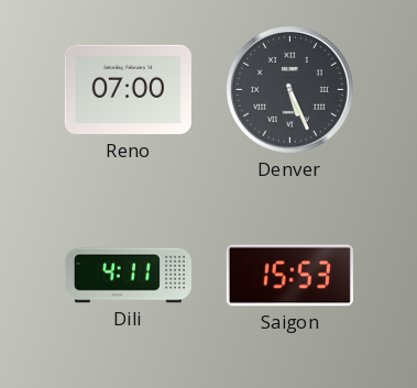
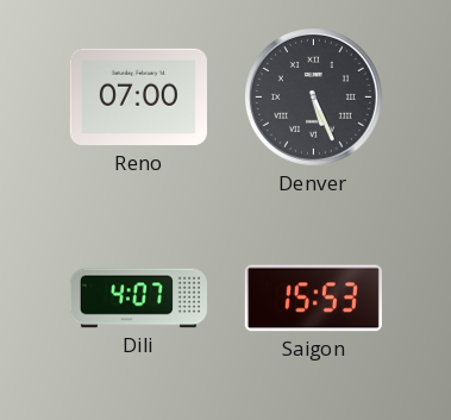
Dili: 4:11 -> 4:07 (138, 299)
